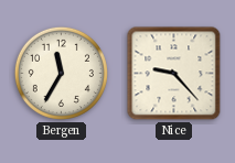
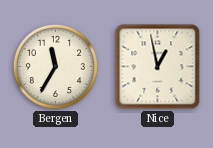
Nice: 9:23 -> 12:58 (158, 67)
